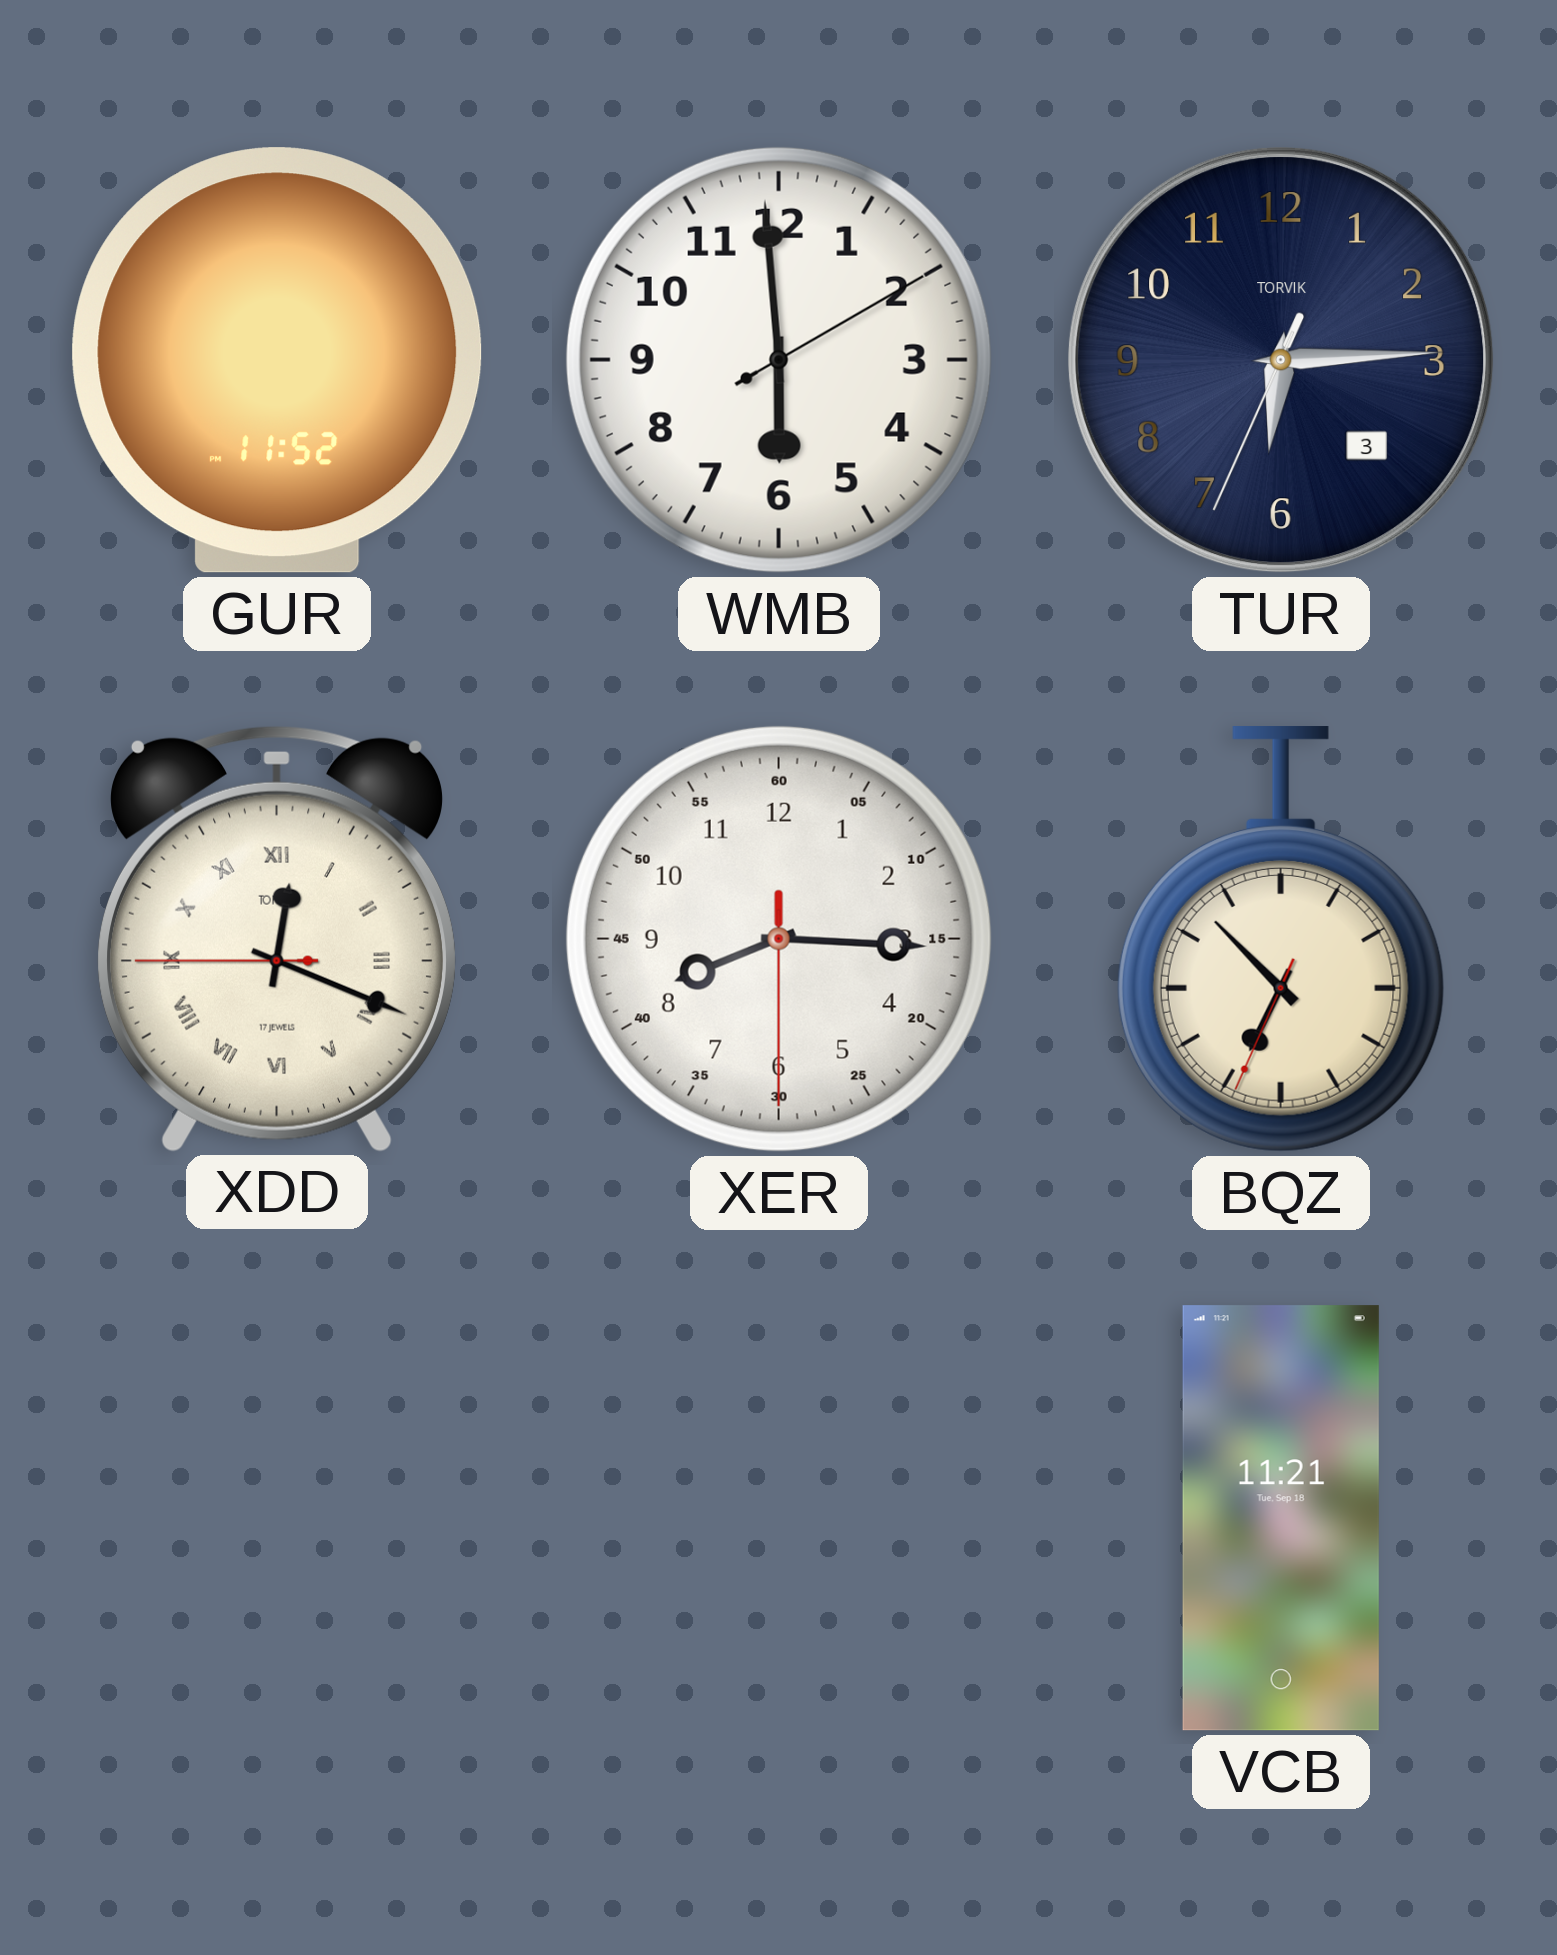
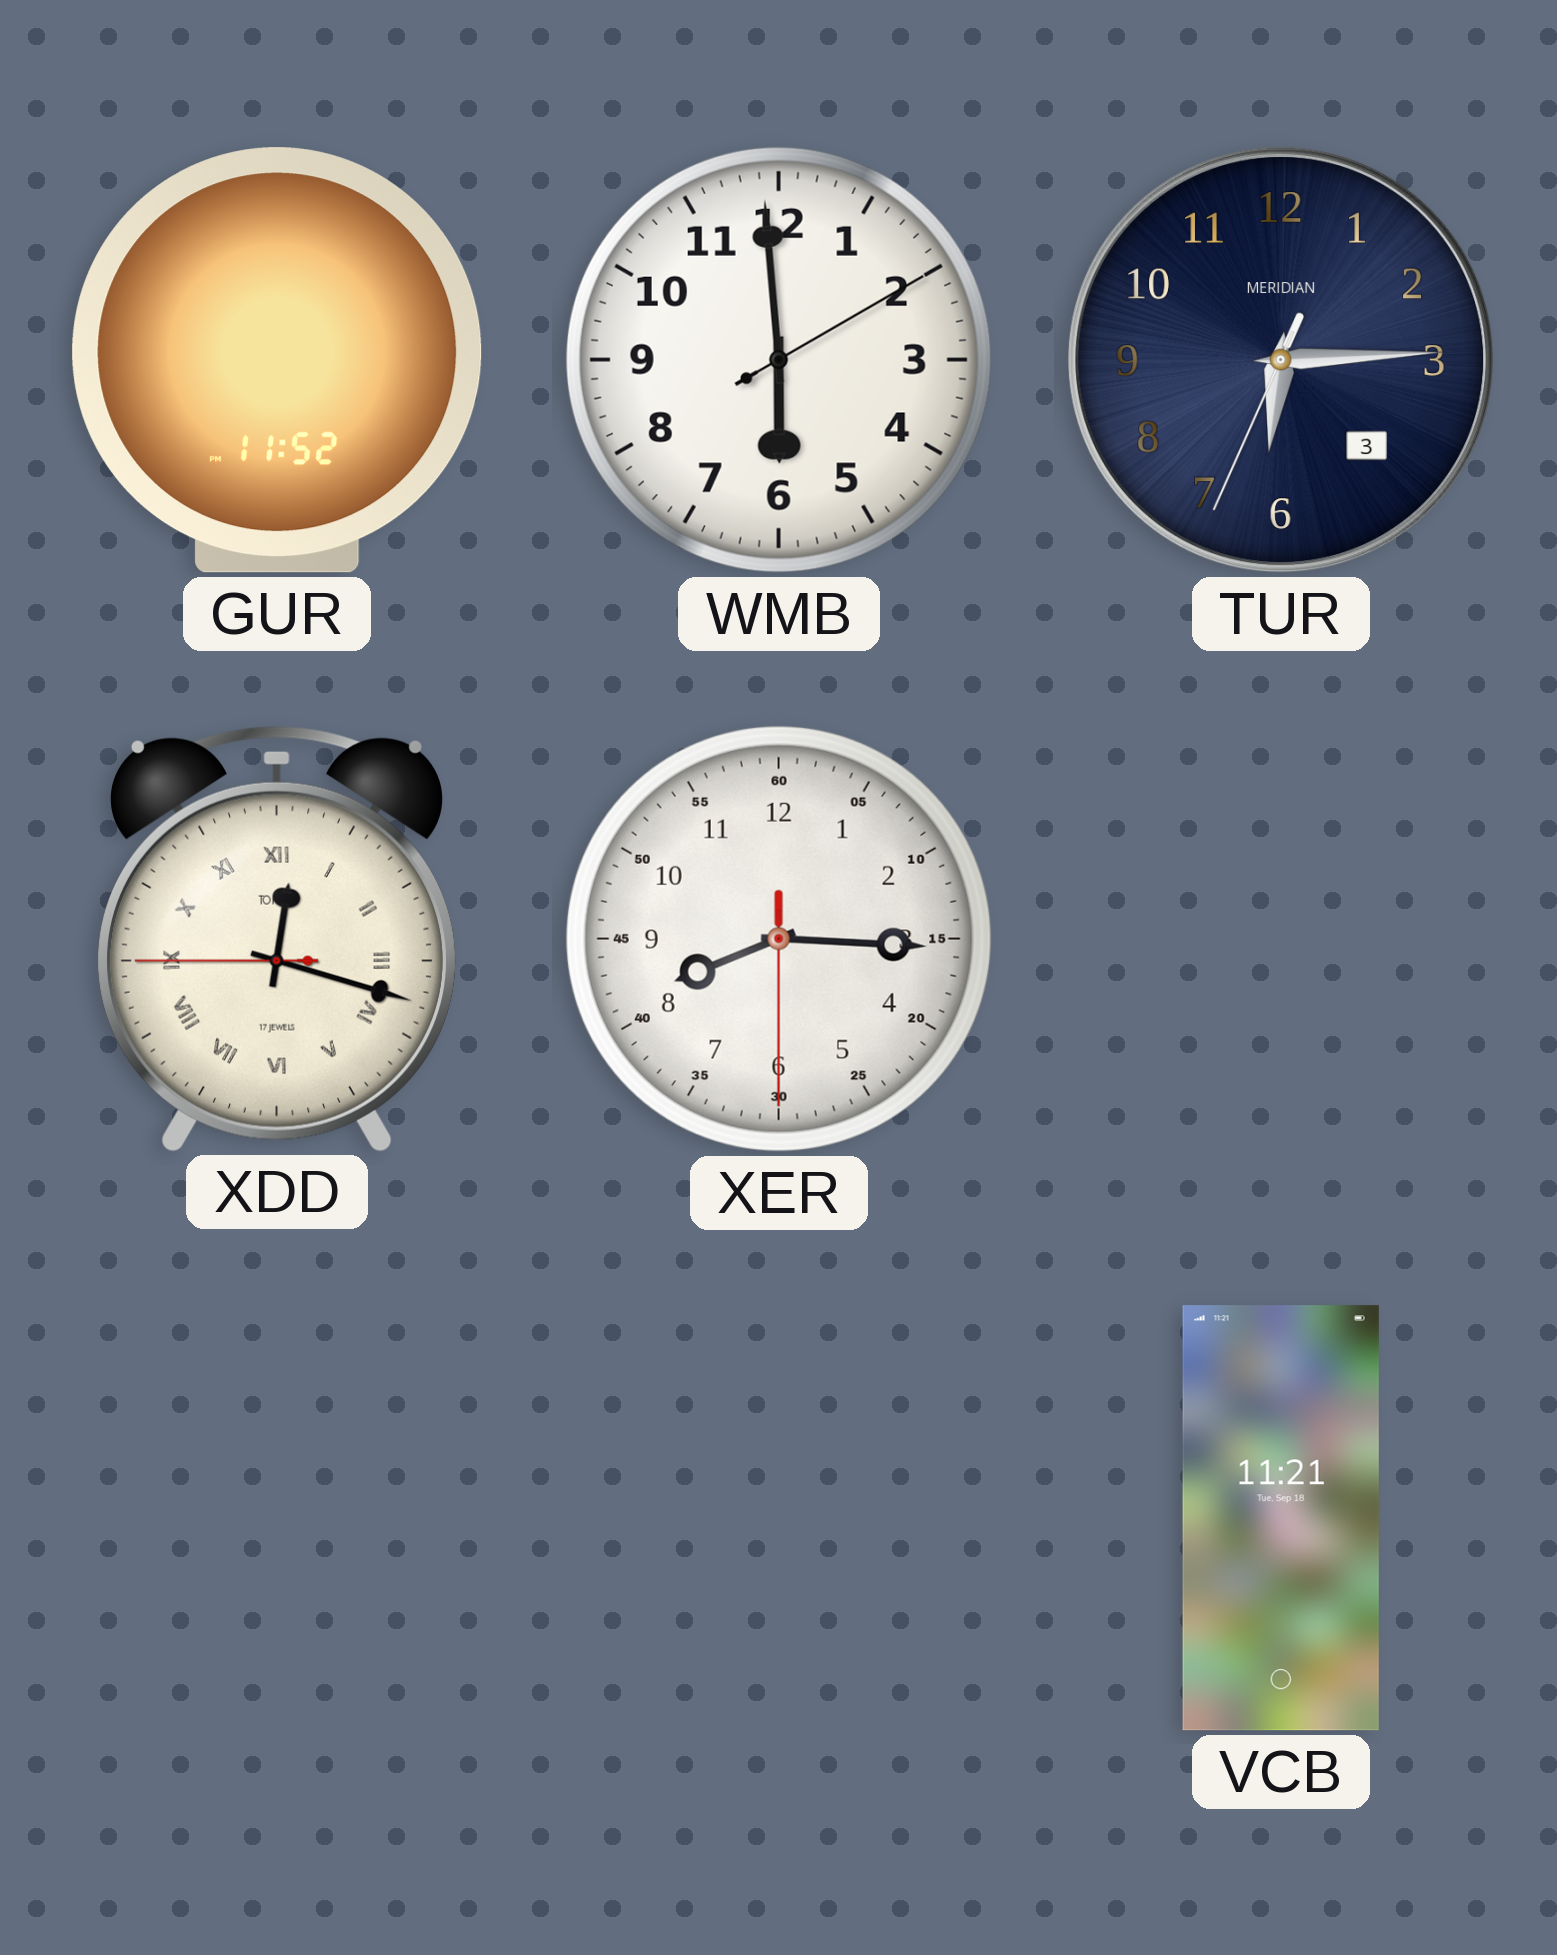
TUR brand: TORVIK -> MERIDIAN (1282, 361)
XDD: 12:18 -> 12:17 (277, 939)
BQZ: 6:52 -> none (1281, 939)
